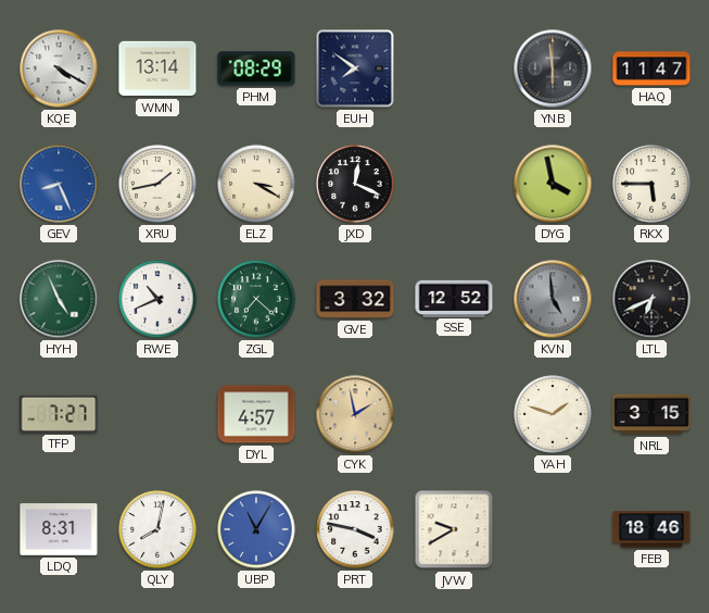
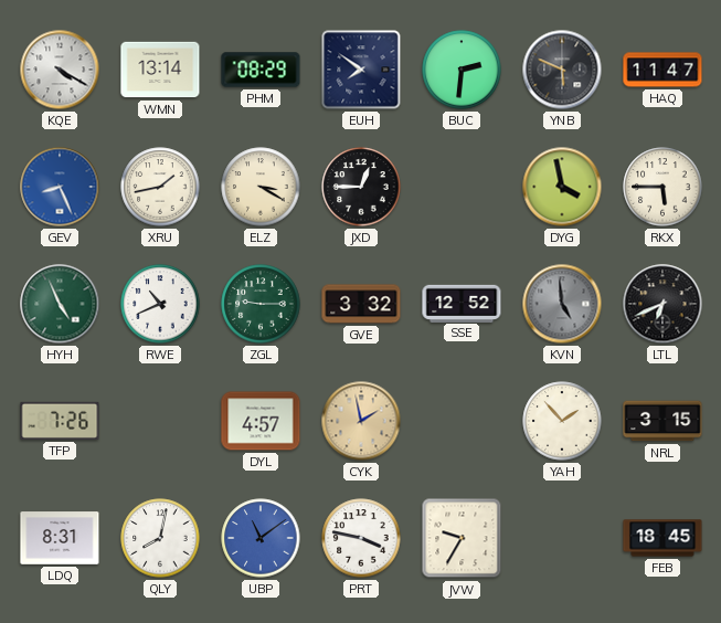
BUC: none -> 2:31 (462, 70)
YNB: 5:59 -> 5:49 (562, 70)
JXD: 12:19 -> 12:45 (361, 187)
ZGL: 7:22 -> 9:15 (261, 304)
TFP: 7:27 -> 7:26 (60, 421)
YAH: 1:48 -> 1:53 (562, 421)
UBP: 11:05 -> 11:09 (261, 538)
JVW: 9:40 -> 9:35 (462, 538)
FEB: 18:46 -> 18:45 (662, 538)
